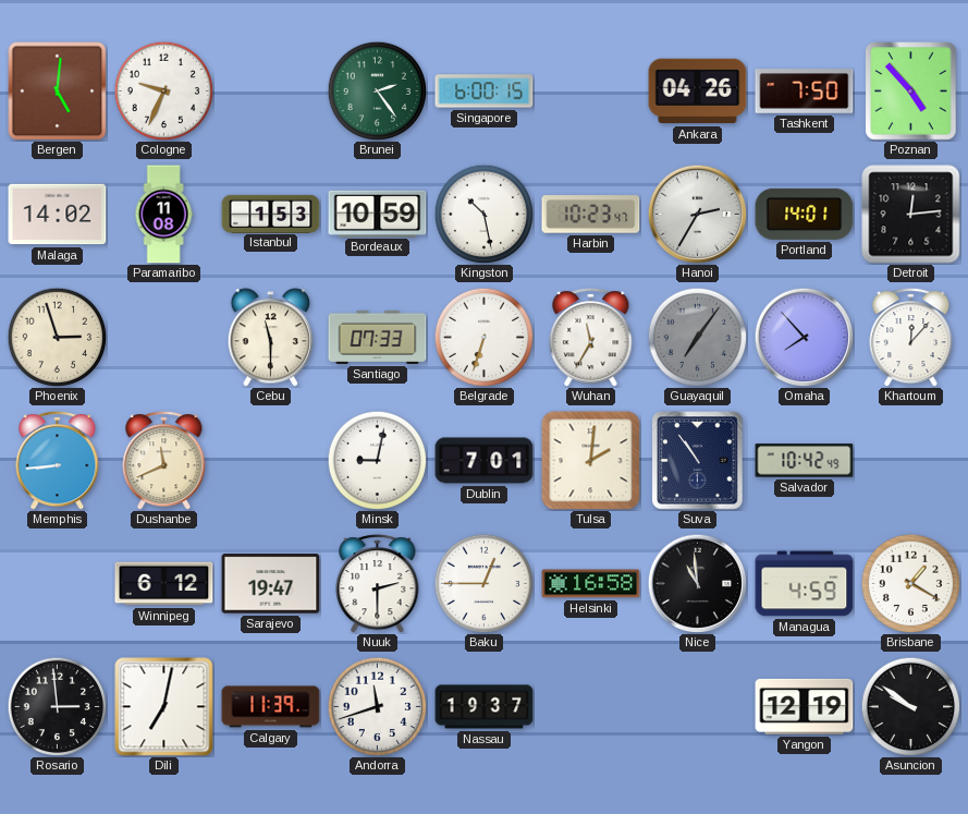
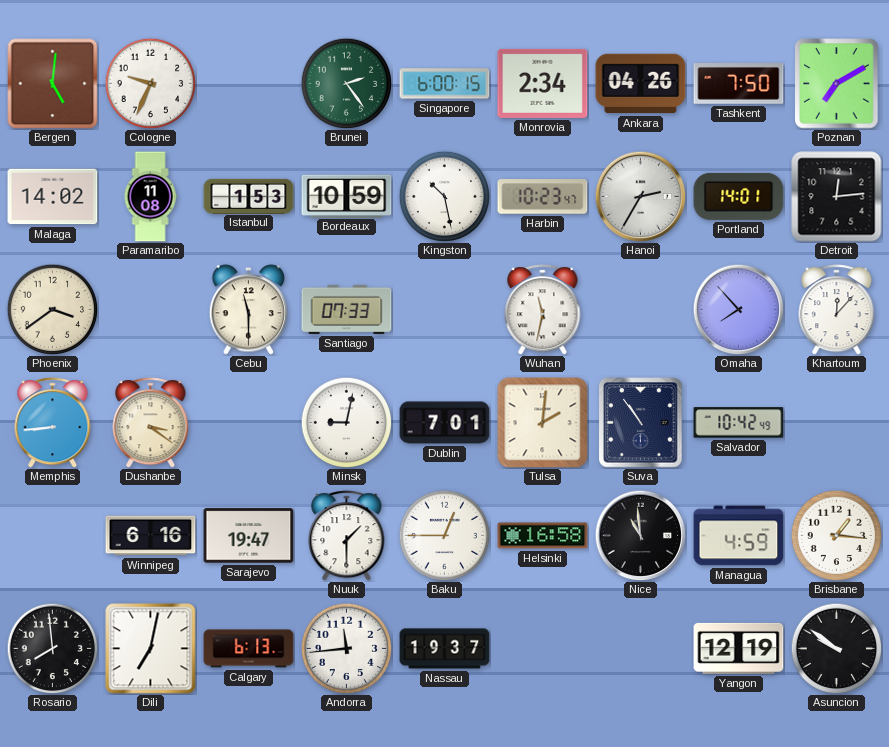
Monrovia: none -> 2:34 (543, 83)
Poznan: 4:53 -> 7:10 (837, 84)
Phoenix: 2:57 -> 3:39 (52, 309)
Belgrade: 6:33 -> none (483, 337)
Wuhan: 11:35 -> 11:32 (543, 310)
Guayaquil: 7:06 -> none (697, 337)
Dushanbe: 11:41 -> 3:21 (151, 423)
Winnipeg: 6:12 -> 6:16 (151, 536)
Nuuk: 2:30 -> 1:30 (347, 536)
Brisbane: 1:20 -> 1:16 (836, 535)
Rosario: 2:59 -> 7:59 (52, 648)
Calgary: 11:39 -> 6:13 (249, 649)
Andorra: 11:42 -> 11:44 (346, 648)
